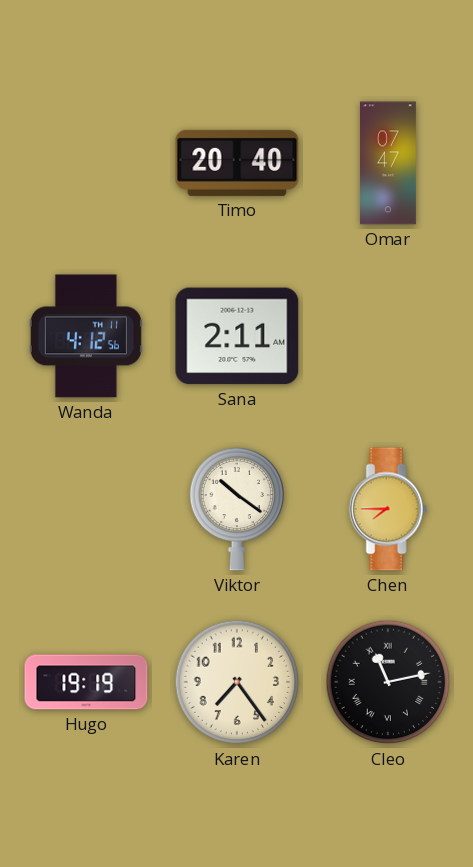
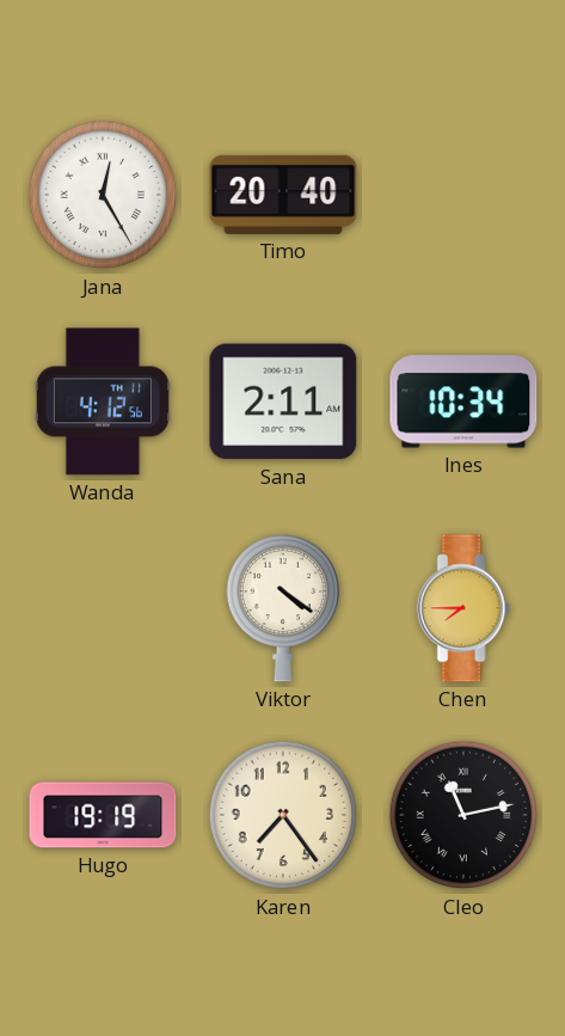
Jana: none -> 12:25 (103, 195)
Omar: 07:47 -> none (388, 163)
Ines: none -> 10:34 (463, 401)
Viktor: 10:21 -> 4:21 (283, 608)
